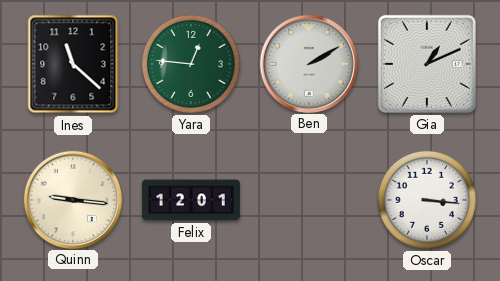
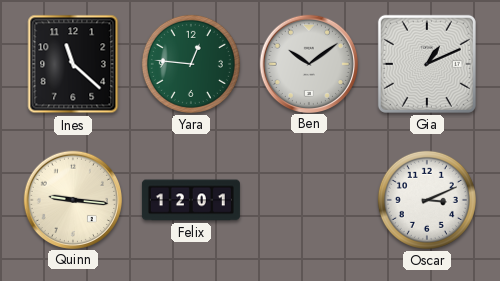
Ben: 2:10 -> 10:09 (308, 63)
Oscar: 3:16 -> 3:11 (427, 200)
